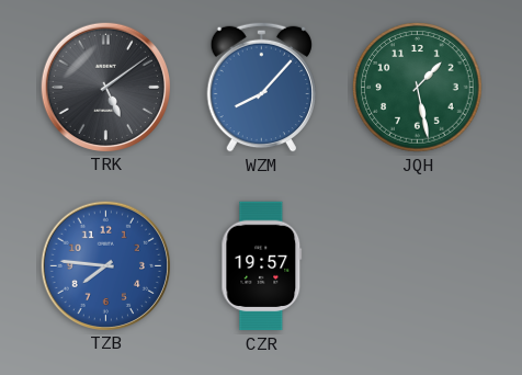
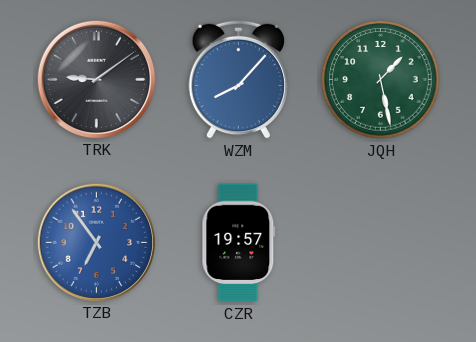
TRK: 5:09 -> 9:09 (96, 79)
TZB: 7:46 -> 6:54 (96, 242)
